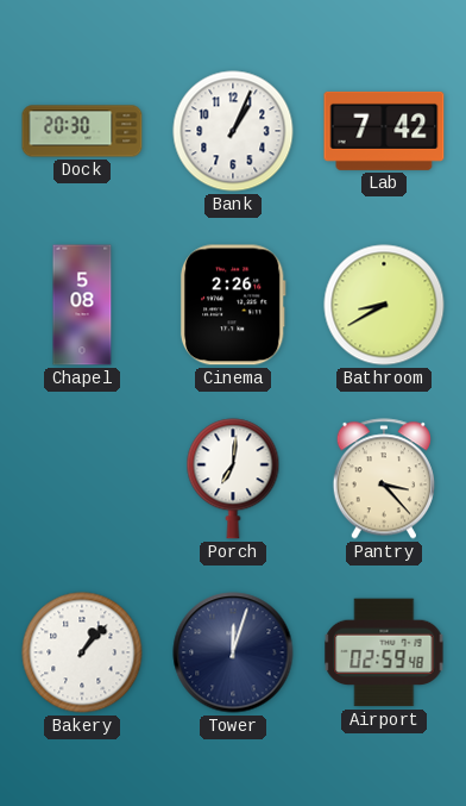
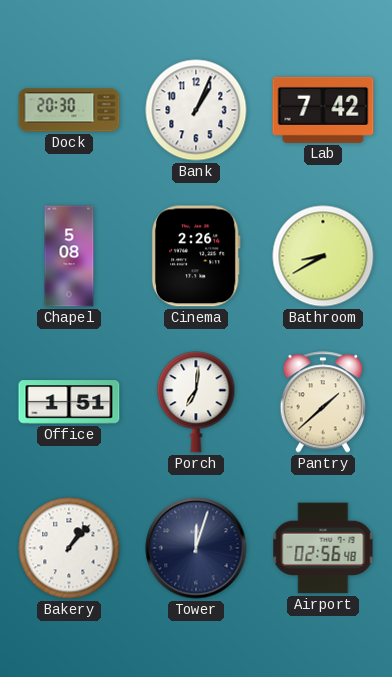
Office: none -> 1:51 (69, 402)
Pantry: 3:23 -> 1:38 (322, 402)
Airport: 02:59 -> 02:56 (323, 548)
